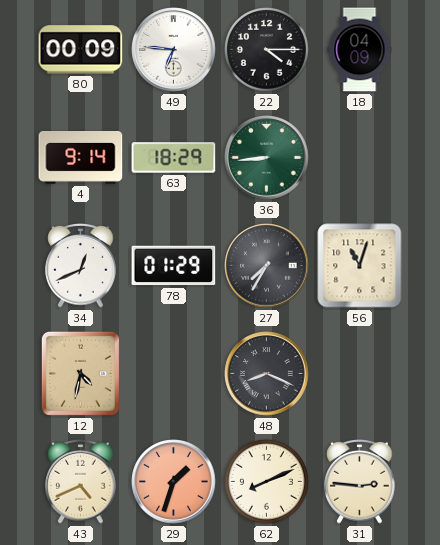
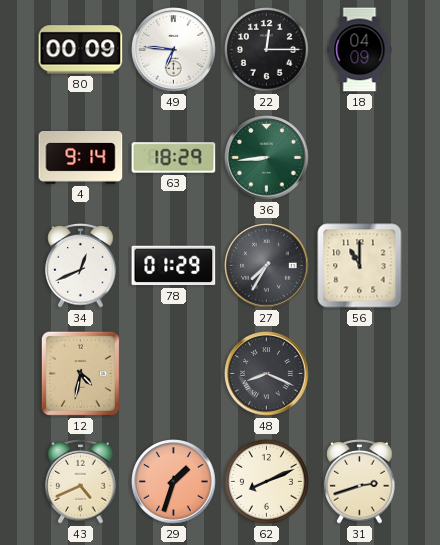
22: 4:15 -> 12:15 (267, 50)
56: 11:03 -> 11:00 (360, 266)
31: 2:46 -> 2:42 (360, 482)
